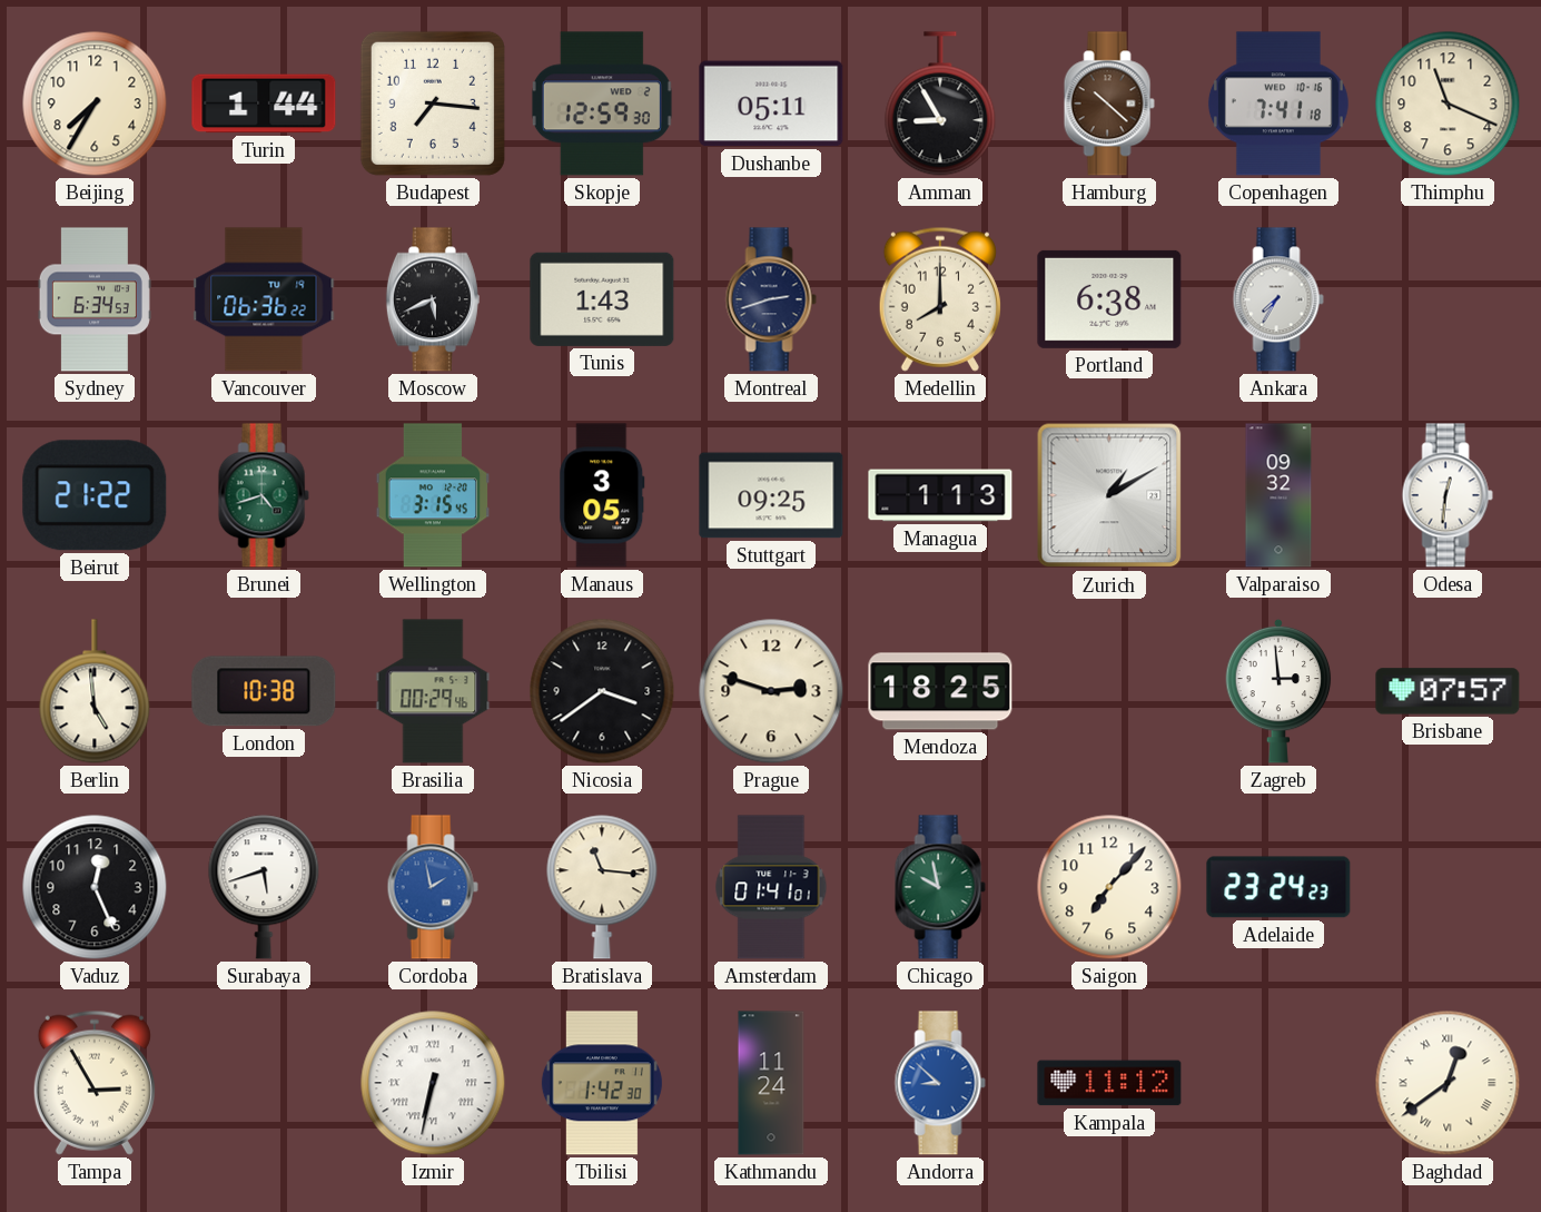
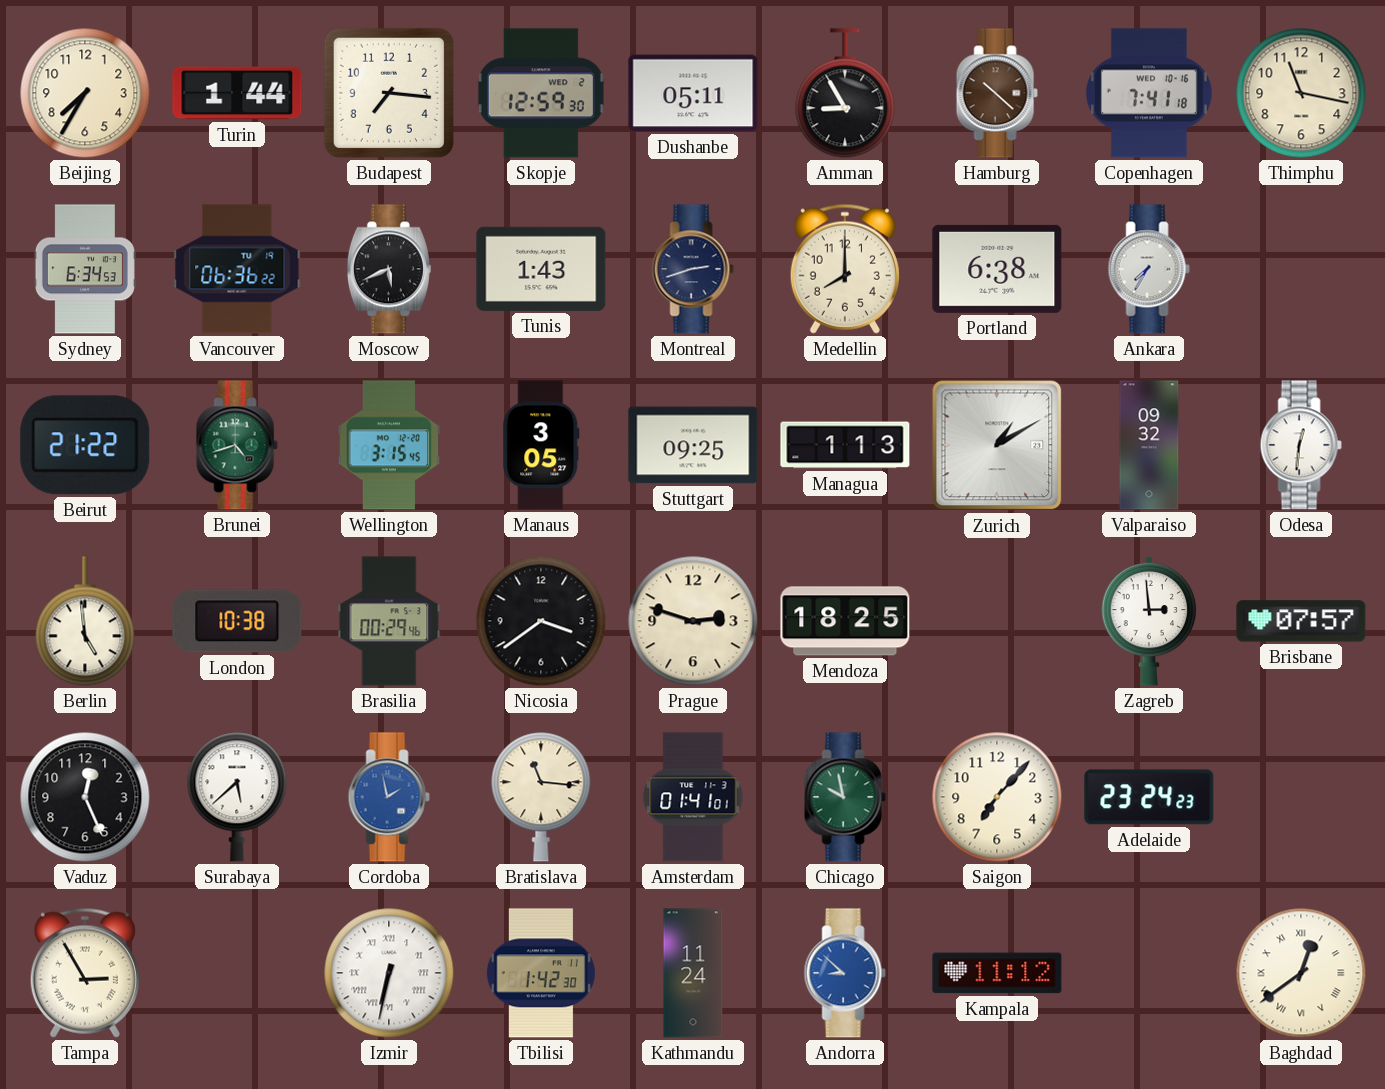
Thimphu: 11:19 -> 11:17 (1301, 93)
Surabaya: 5:42 -> 5:38 (237, 797)
